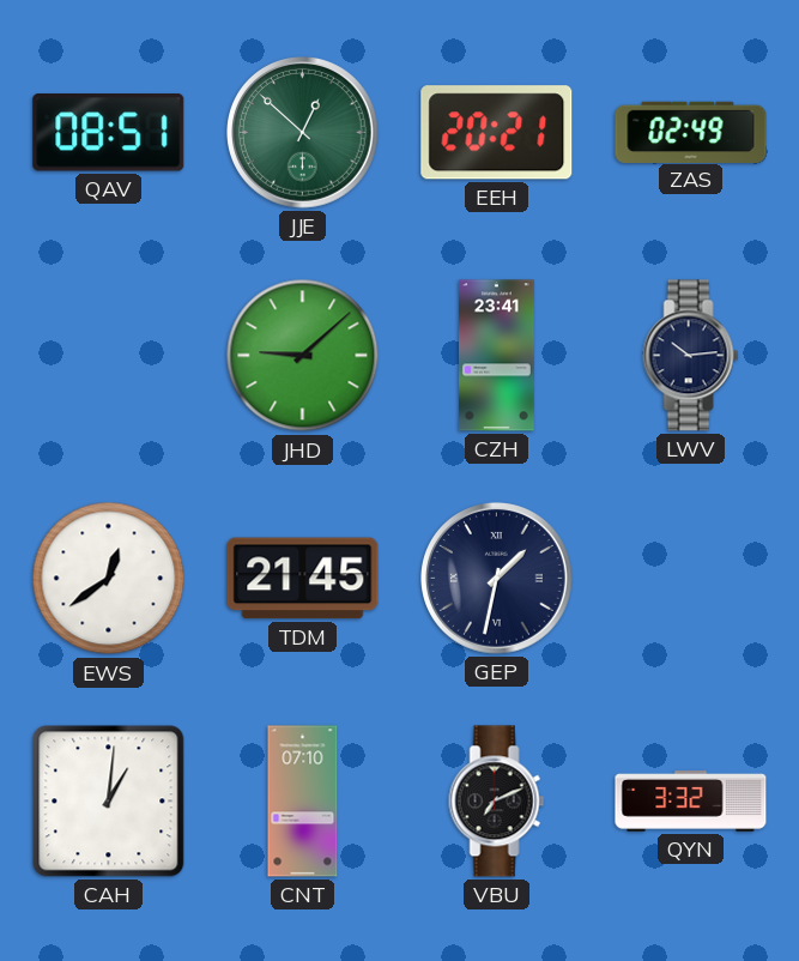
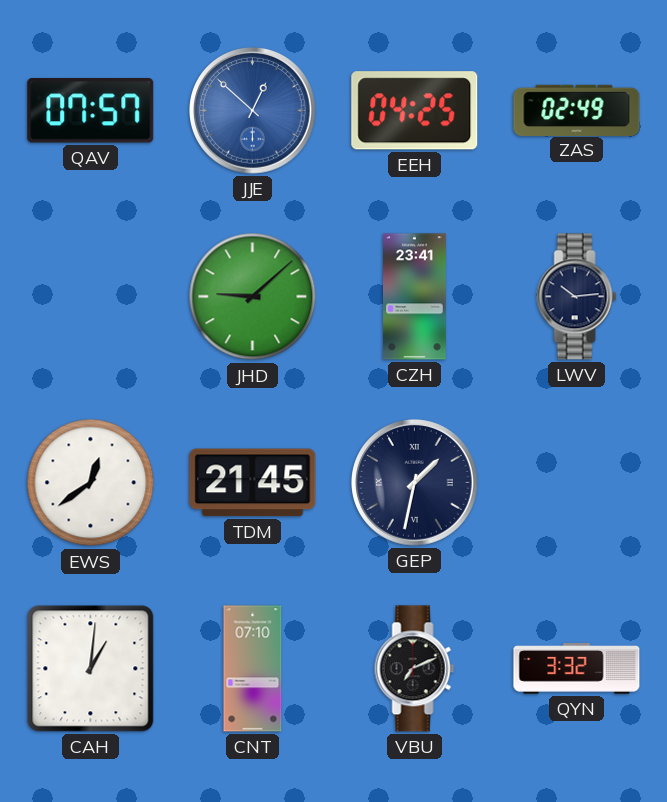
QAV: 08:51 -> 07:57 (91, 111)
JJE dial: green -> blue (253, 111)
EEH: 20:21 -> 04:25 (415, 111)
